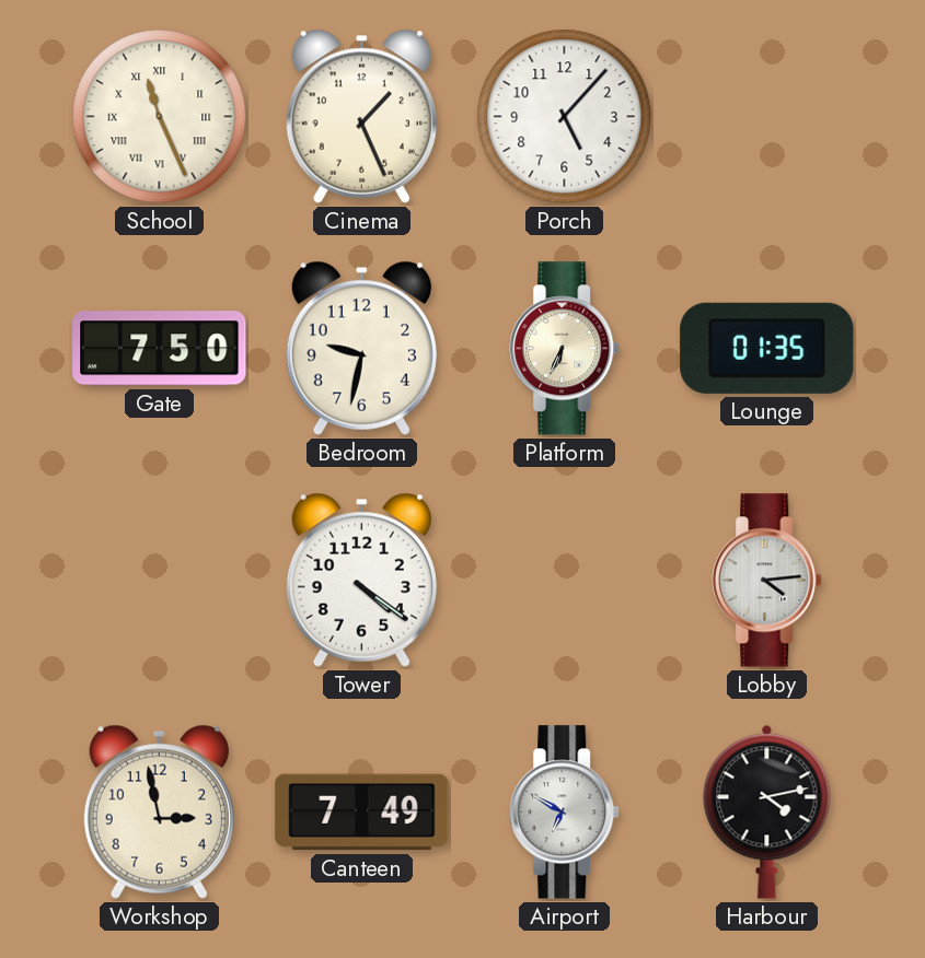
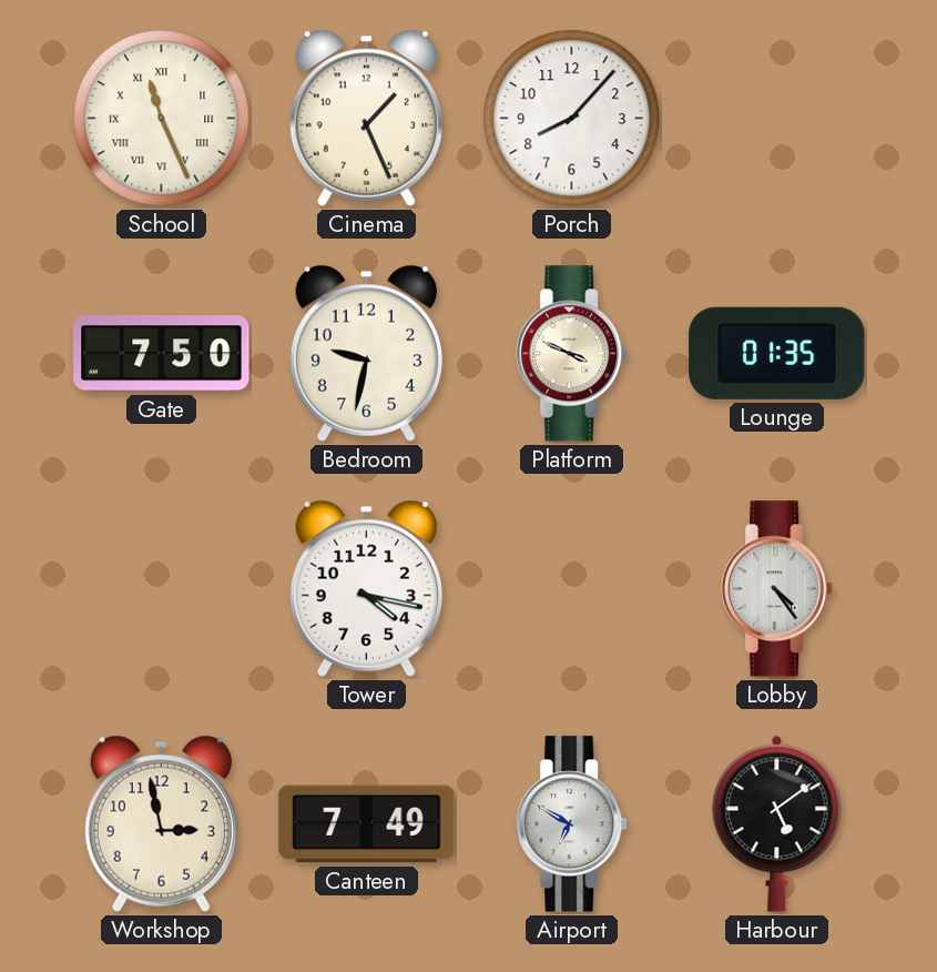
Porch: 5:07 -> 8:07 (572, 119)
Platform: 6:34 -> 3:49 (572, 354)
Tower: 4:21 -> 4:17 (366, 588)
Lobby: 4:14 -> 4:24 (777, 589)
Harbour: 4:13 -> 5:09 (777, 823)
